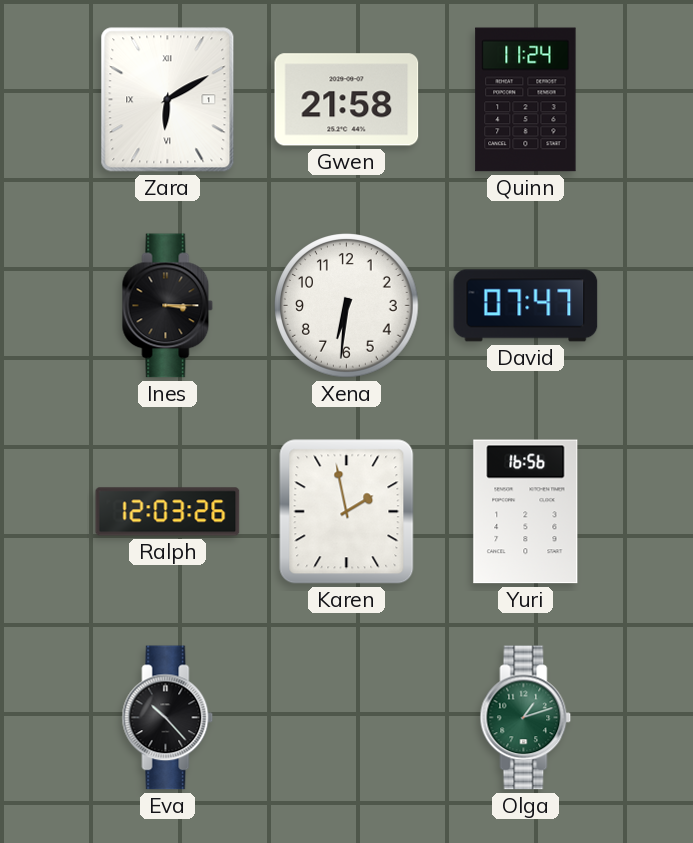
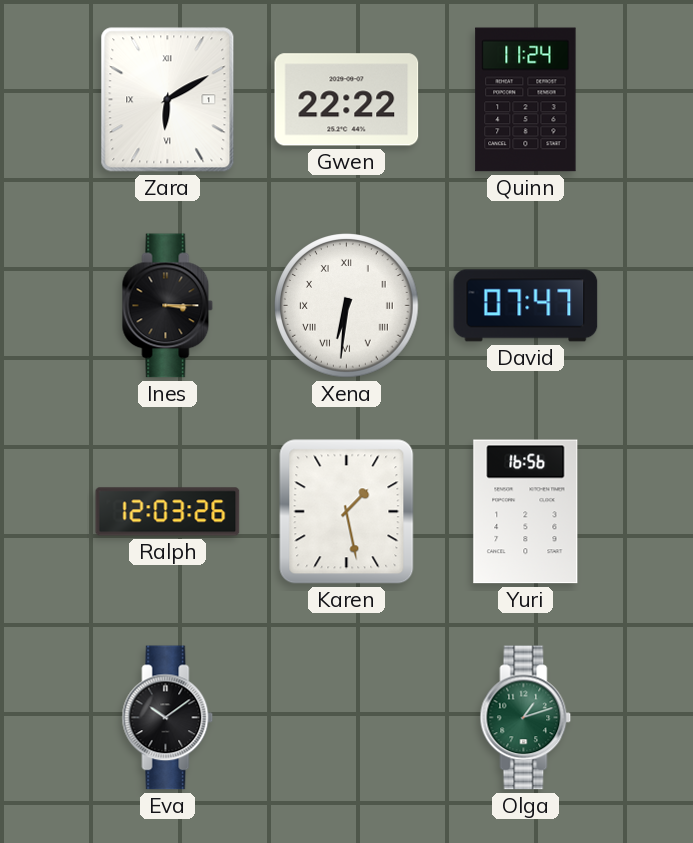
Gwen: 21:58 -> 22:22 (347, 100)
Xena numerals: Arabic -> Roman (347, 306)
Karen: 1:58 -> 1:28 (347, 512)
Eva: 10:23 -> 10:09 (168, 718)
